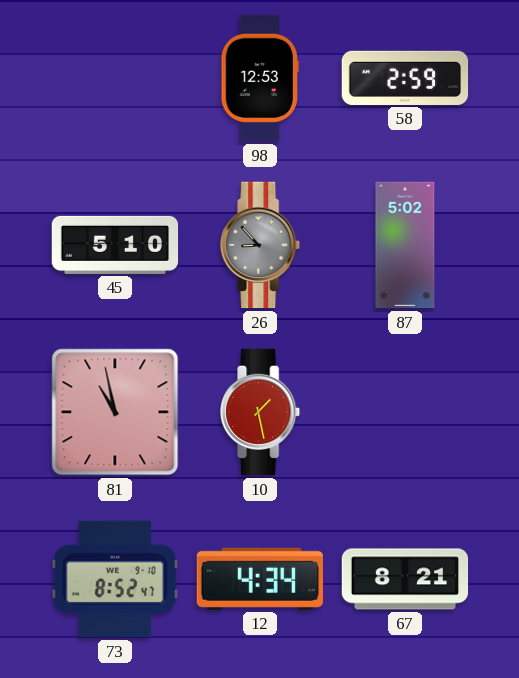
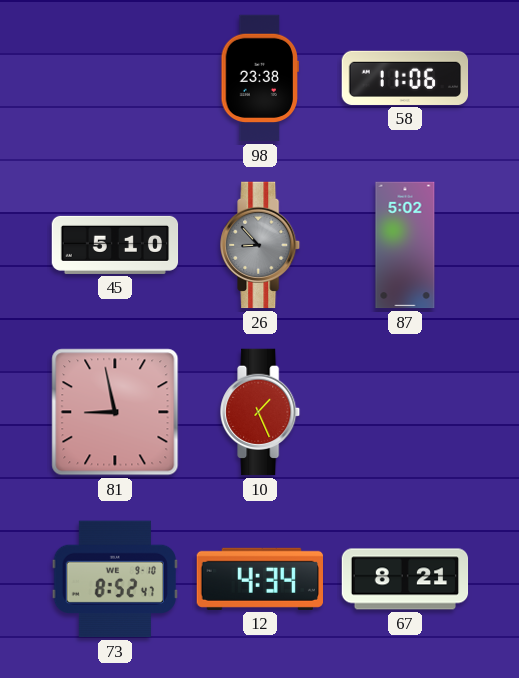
98: 12:53 -> 23:38 (259, 78)
58: 2:59 -> 11:06 (405, 78)
81: 10:58 -> 8:58 (115, 412)
10: 1:28 -> 1:26 (261, 412)
